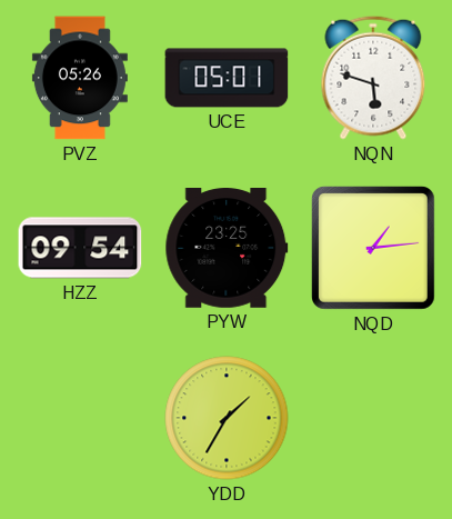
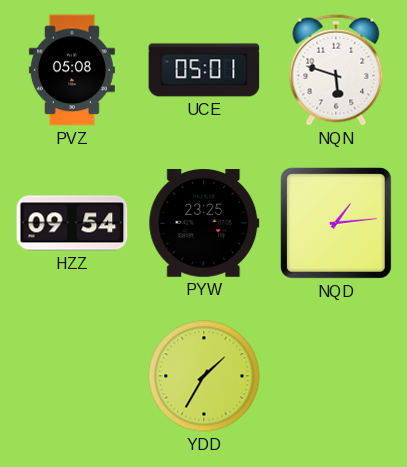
PVZ: 05:26 -> 05:08 (72, 70)
